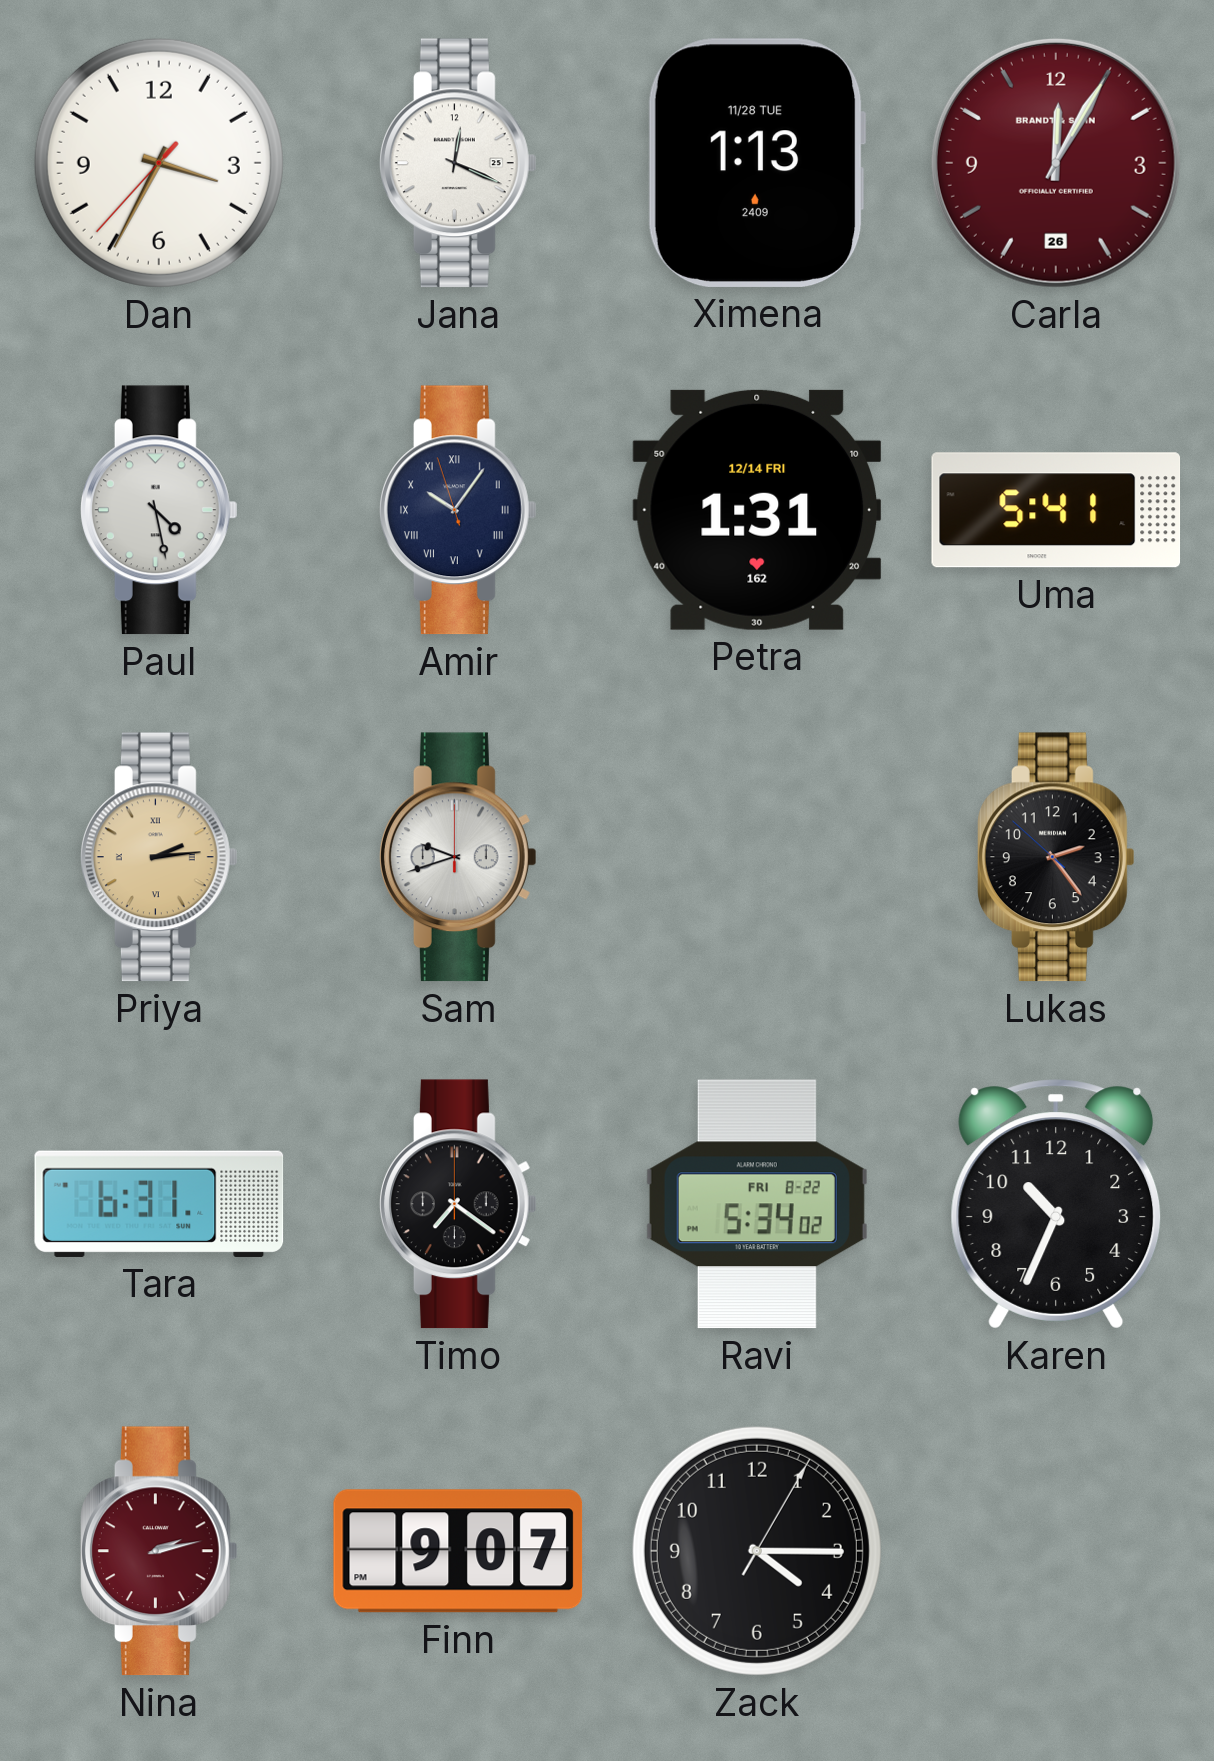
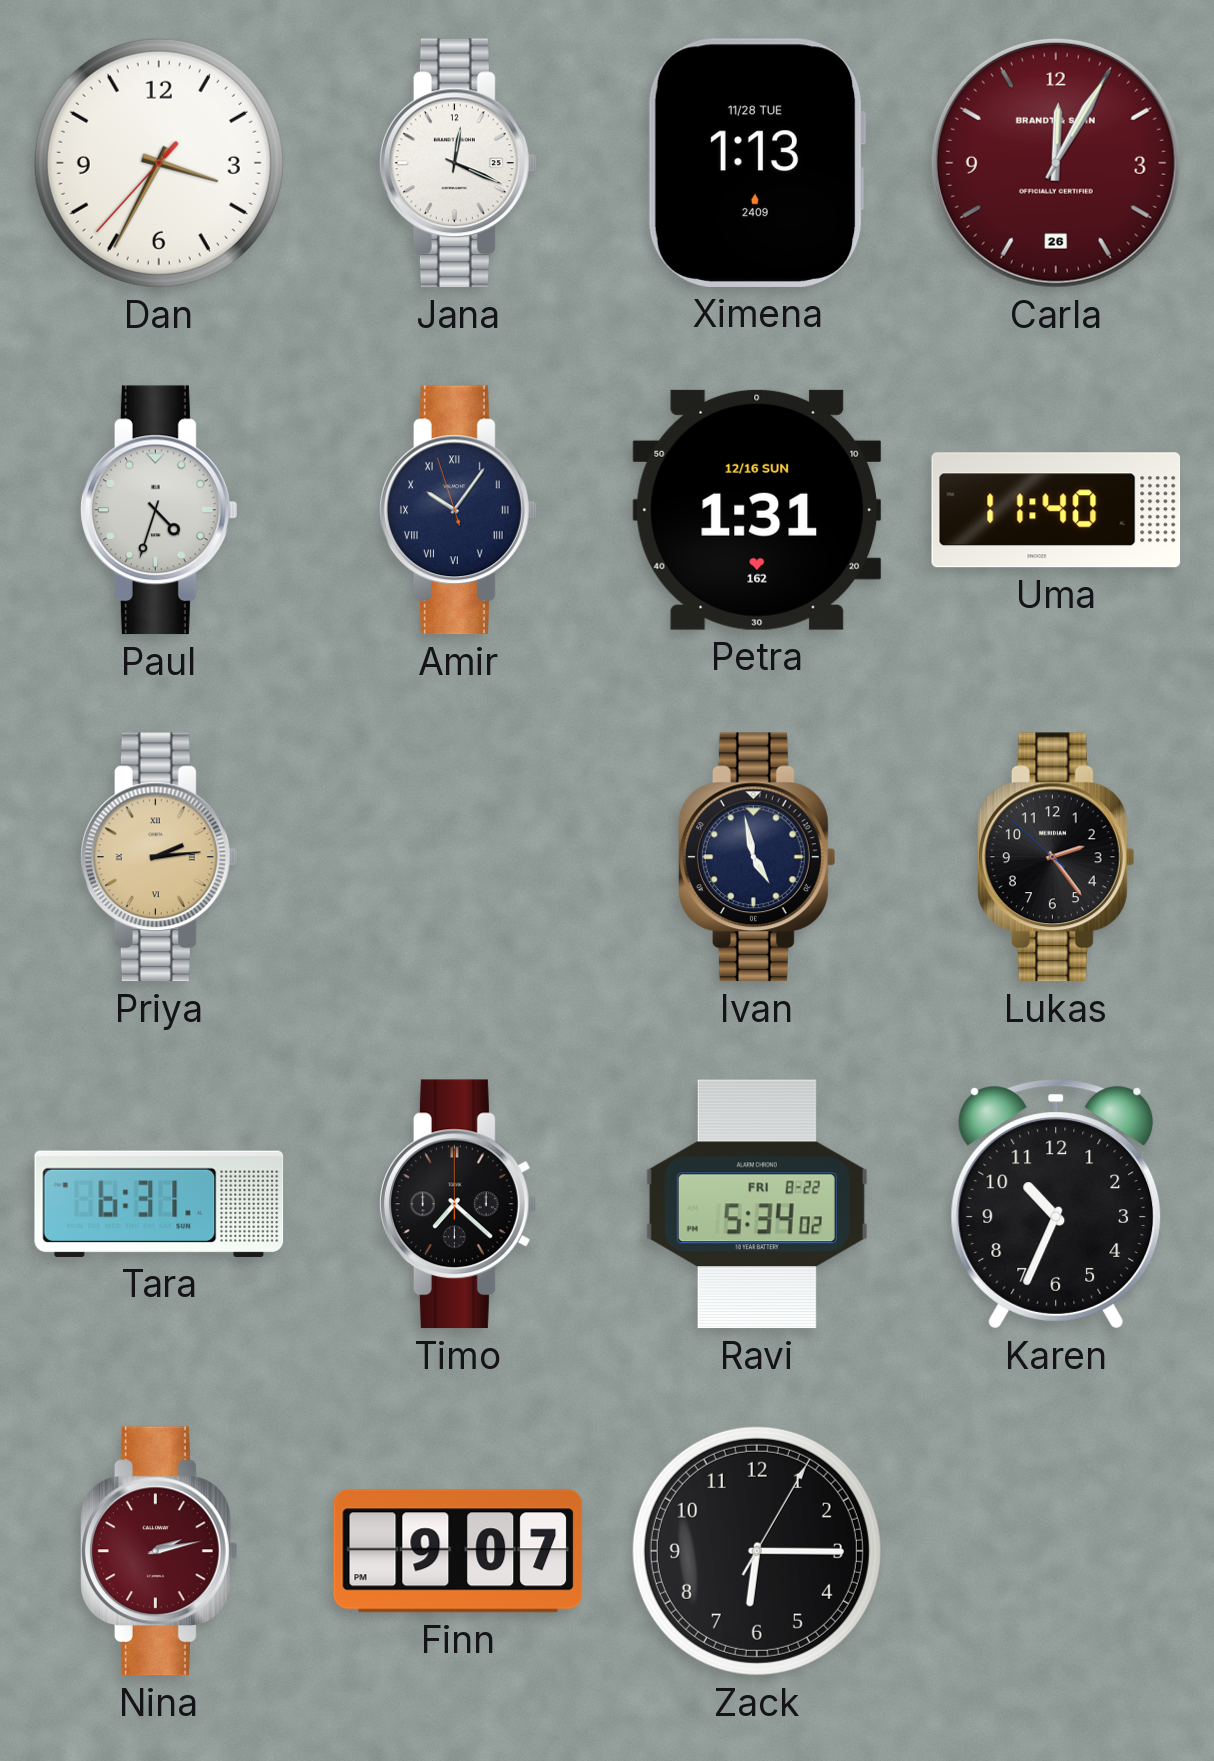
Paul: 4:28 -> 4:33 (159, 510)
Petra date: 12/14 FRI -> 12/16 SUN (757, 510)
Uma: 5:41 -> 11:40 (1056, 510)
Sam: 9:42 -> none (458, 857)
Ivan: none -> 4:58 (757, 857)
Timo: 7:21 -> 7:22 (458, 1204)
Zack: 4:15 -> 6:15 (757, 1551)
